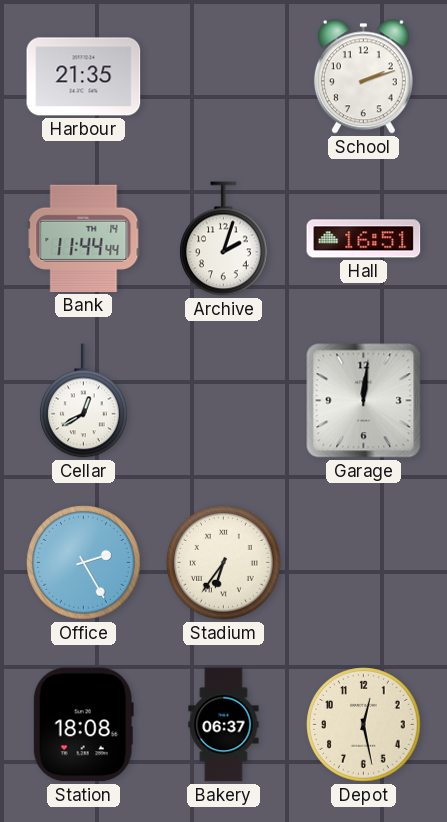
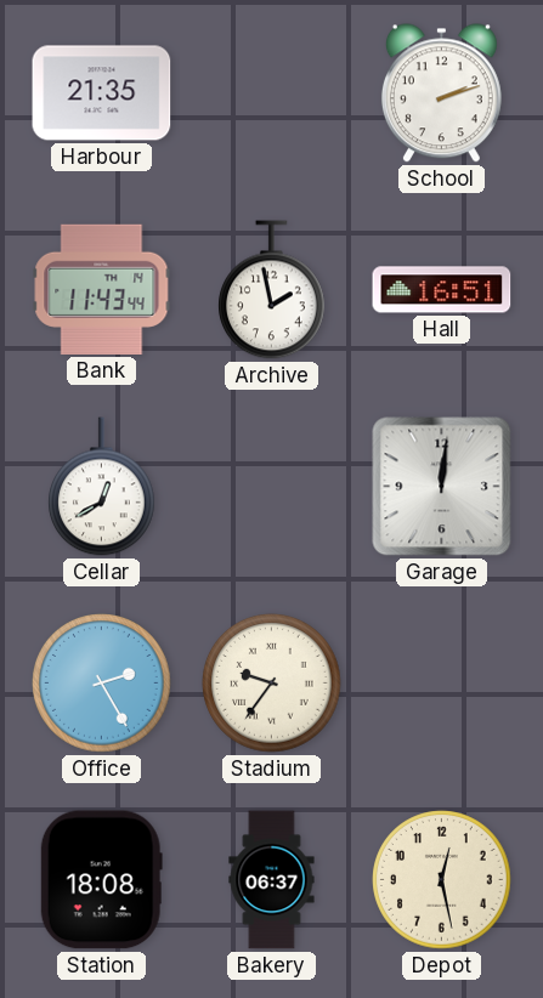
Bank: 11:44 -> 11:43 (102, 289)
Archive: 2:03 -> 1:58 (272, 290)
Stadium: 6:36 -> 9:36 (272, 684)
